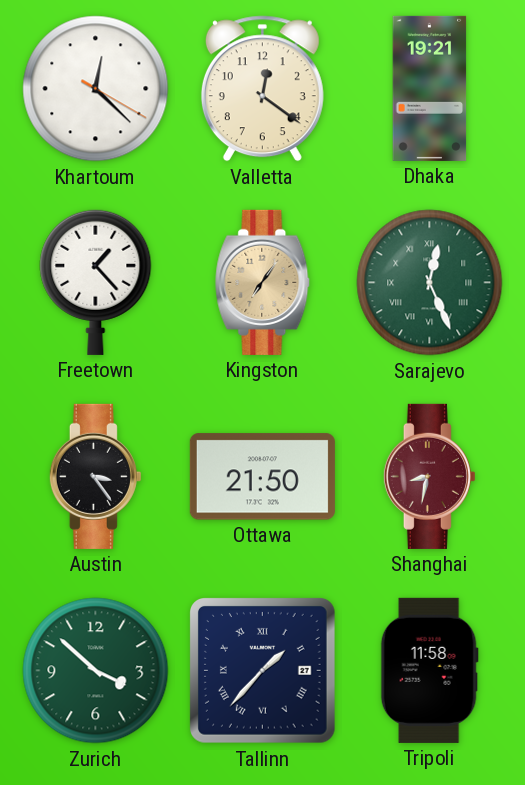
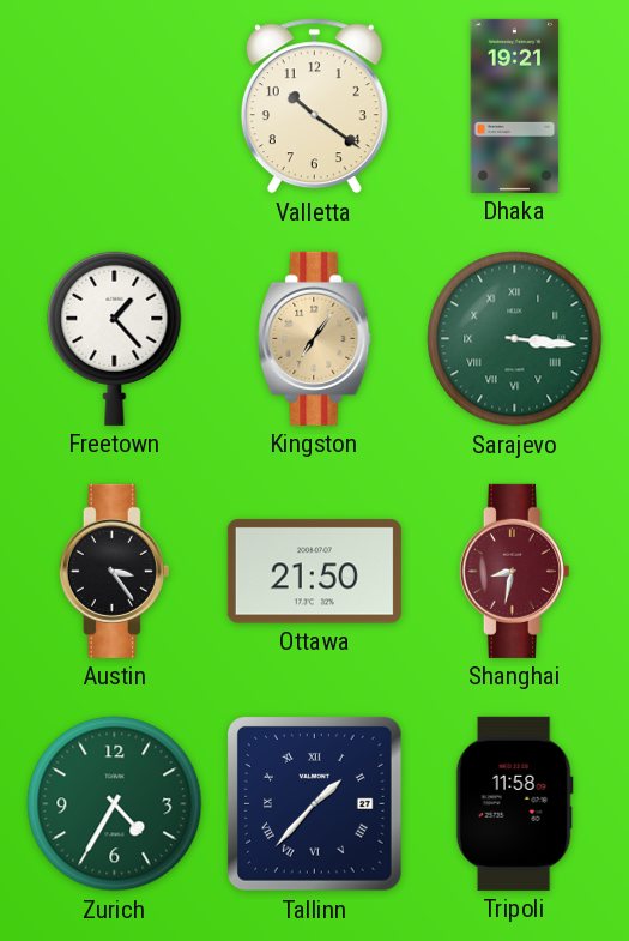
Khartoum: 12:22 -> none (96, 89)
Valletta: 12:21 -> 10:21 (314, 107)
Sarajevo: 12:26 -> 3:16 (515, 339)
Zurich: 3:52 -> 4:35 (115, 804)
